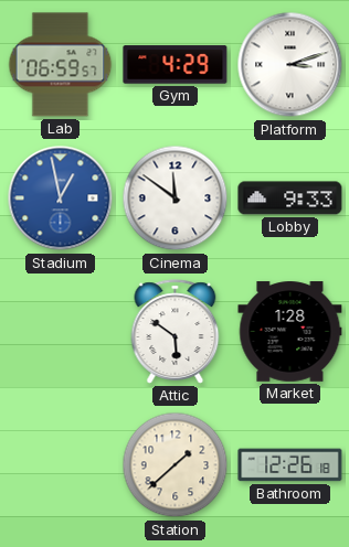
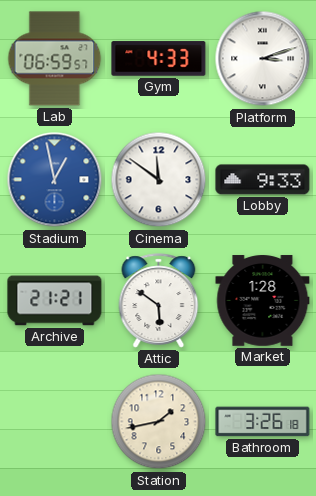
Gym: 4:29 -> 4:33 (159, 59)
Archive: none -> 21:21 (55, 301)
Station: 1:38 -> 1:43 (159, 422)
Bathroom: 12:26 -> 3:26 (263, 422)
